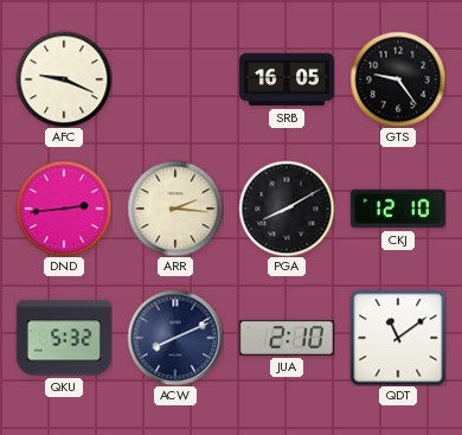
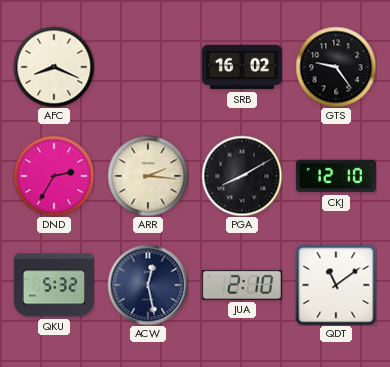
AFC: 9:19 -> 8:19 (54, 67)
SRB: 16:05 -> 16:02 (242, 67)
DND: 2:44 -> 2:35 (54, 176)
ACW: 8:11 -> 12:28 (148, 285)
